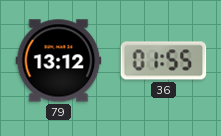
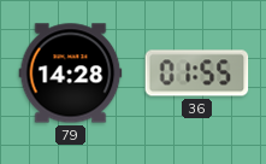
79: 13:12 -> 14:28 (71, 74)
